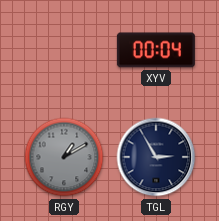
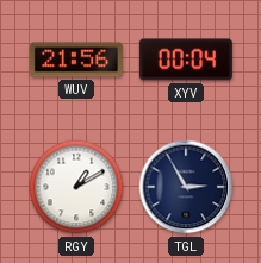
WUV: none -> 21:56 (76, 60)
RGY dial: grey -> white (76, 187)
